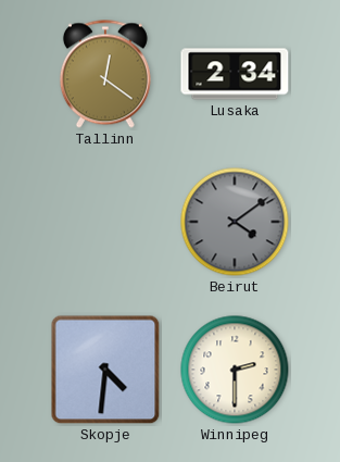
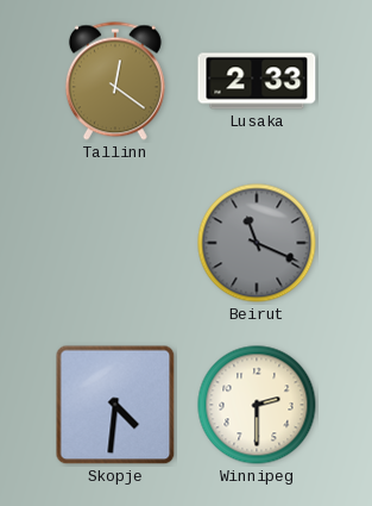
Lusaka: 2:34 -> 2:33 (257, 81)
Beirut: 4:09 -> 11:19 (257, 243)
